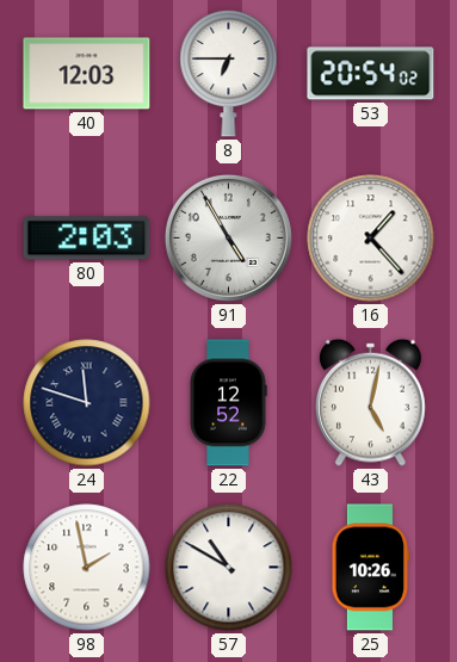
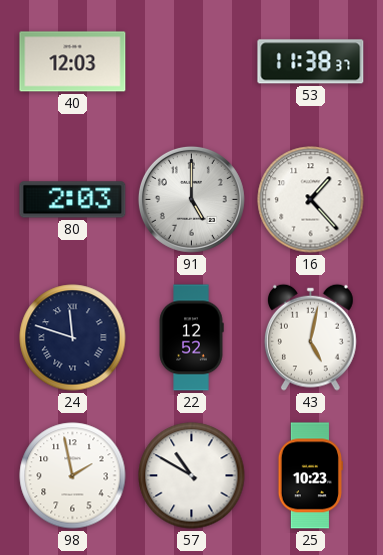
8: 6:45 -> none (229, 73)
53: 20:54 -> 11:38 (311, 62)
91: 4:55 -> 5:00 (191, 199)
25: 10:26 -> 10:23 (310, 476)
